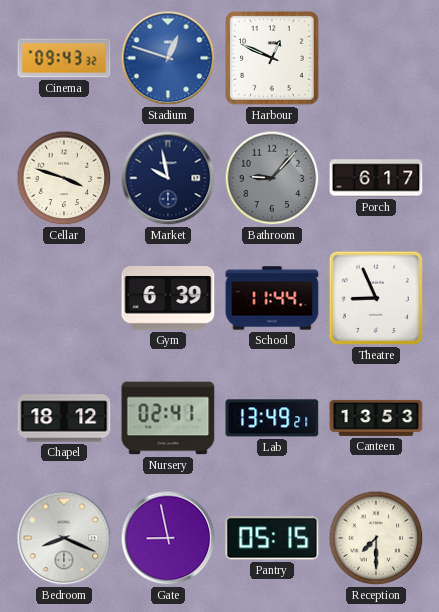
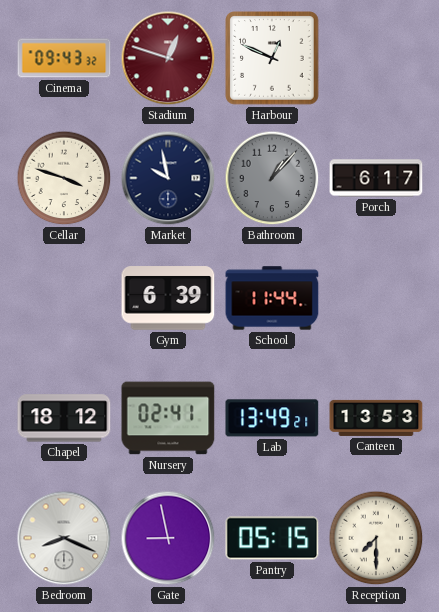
Stadium dial: blue -> burgundy (168, 58)
Bathroom: 9:07 -> 1:07 (272, 178)
Theatre: 8:56 -> none (376, 298)
